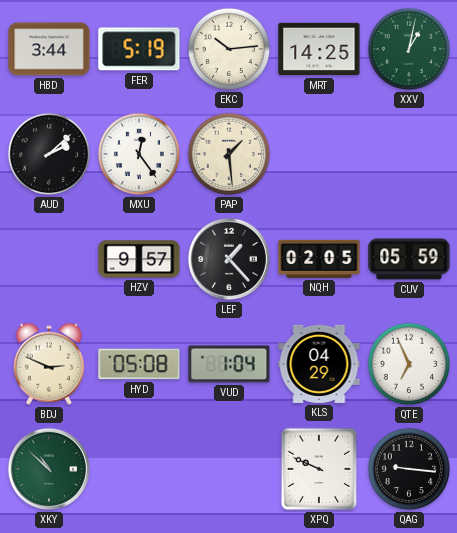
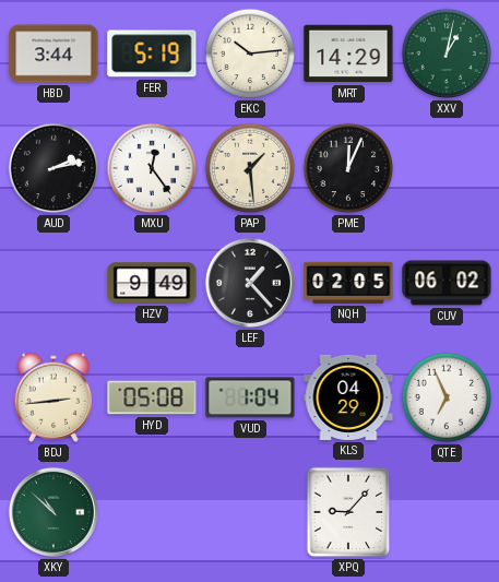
MRT: 14:25 -> 14:29 (348, 54)
AUD: 2:08 -> 2:13 (54, 168)
PME: none -> 12:04 (348, 168)
HZV: 9:57 -> 9:49 (152, 283)
CUV: 05:59 -> 06:02 (447, 283)
BDJ: 2:49 -> 2:44 (54, 397)
XPQ: 9:49 -> 9:07 (348, 512)
QAG: 9:16 -> none (409, 469)
